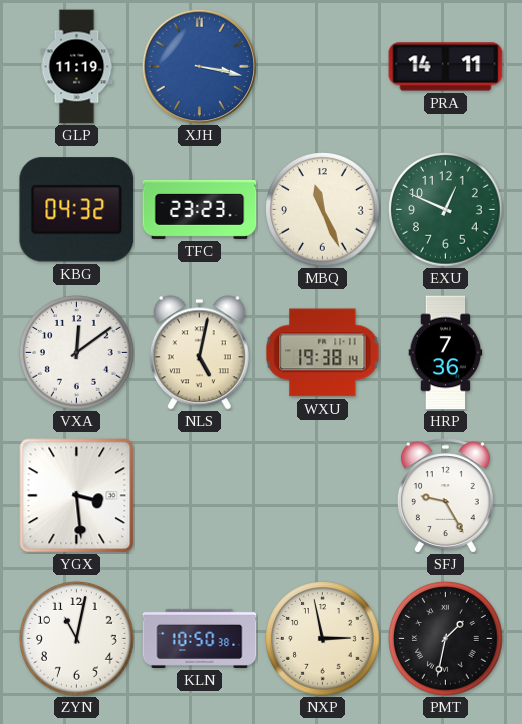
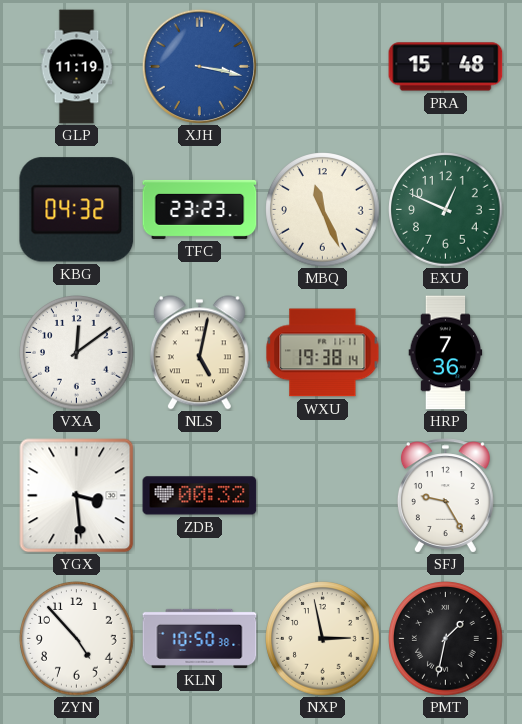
PRA: 14:11 -> 15:48 (446, 67)
ZDB: none -> 00:32 (200, 496)
ZYN: 11:02 -> 4:53 (77, 639)
